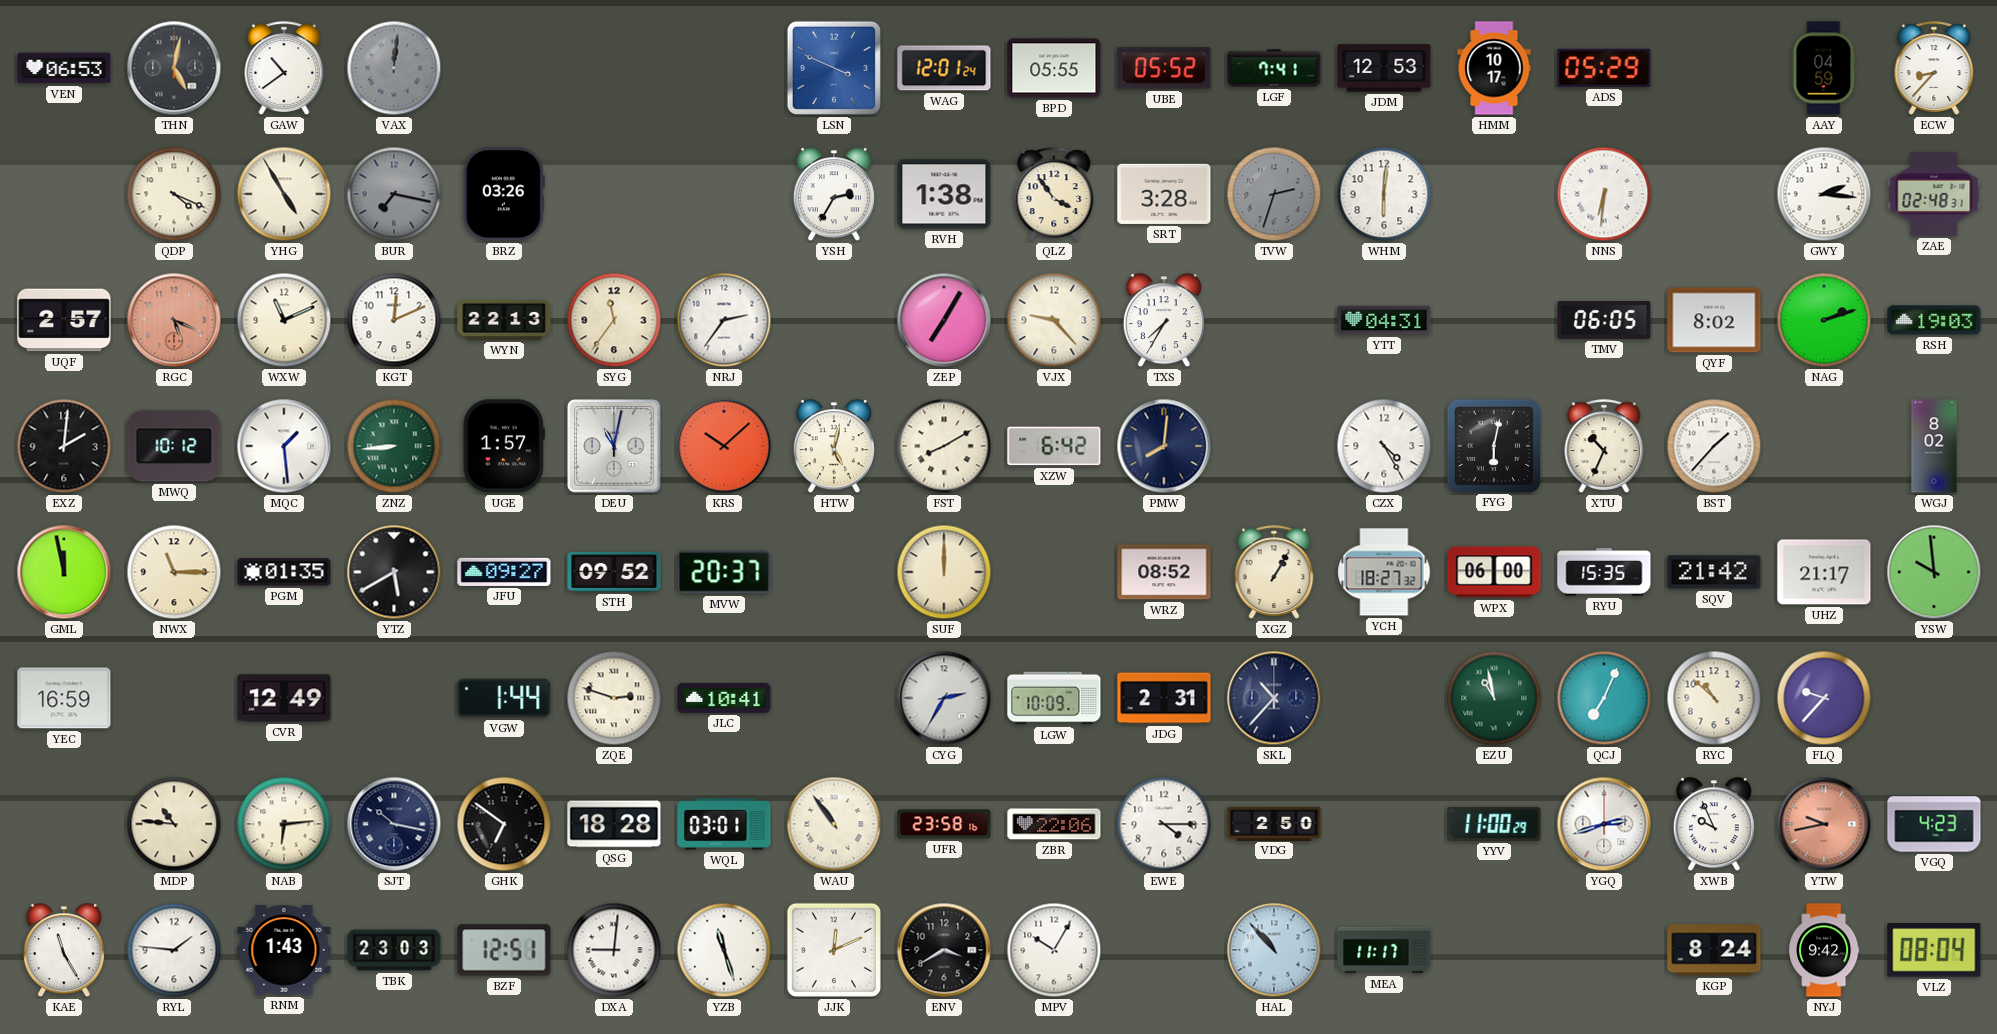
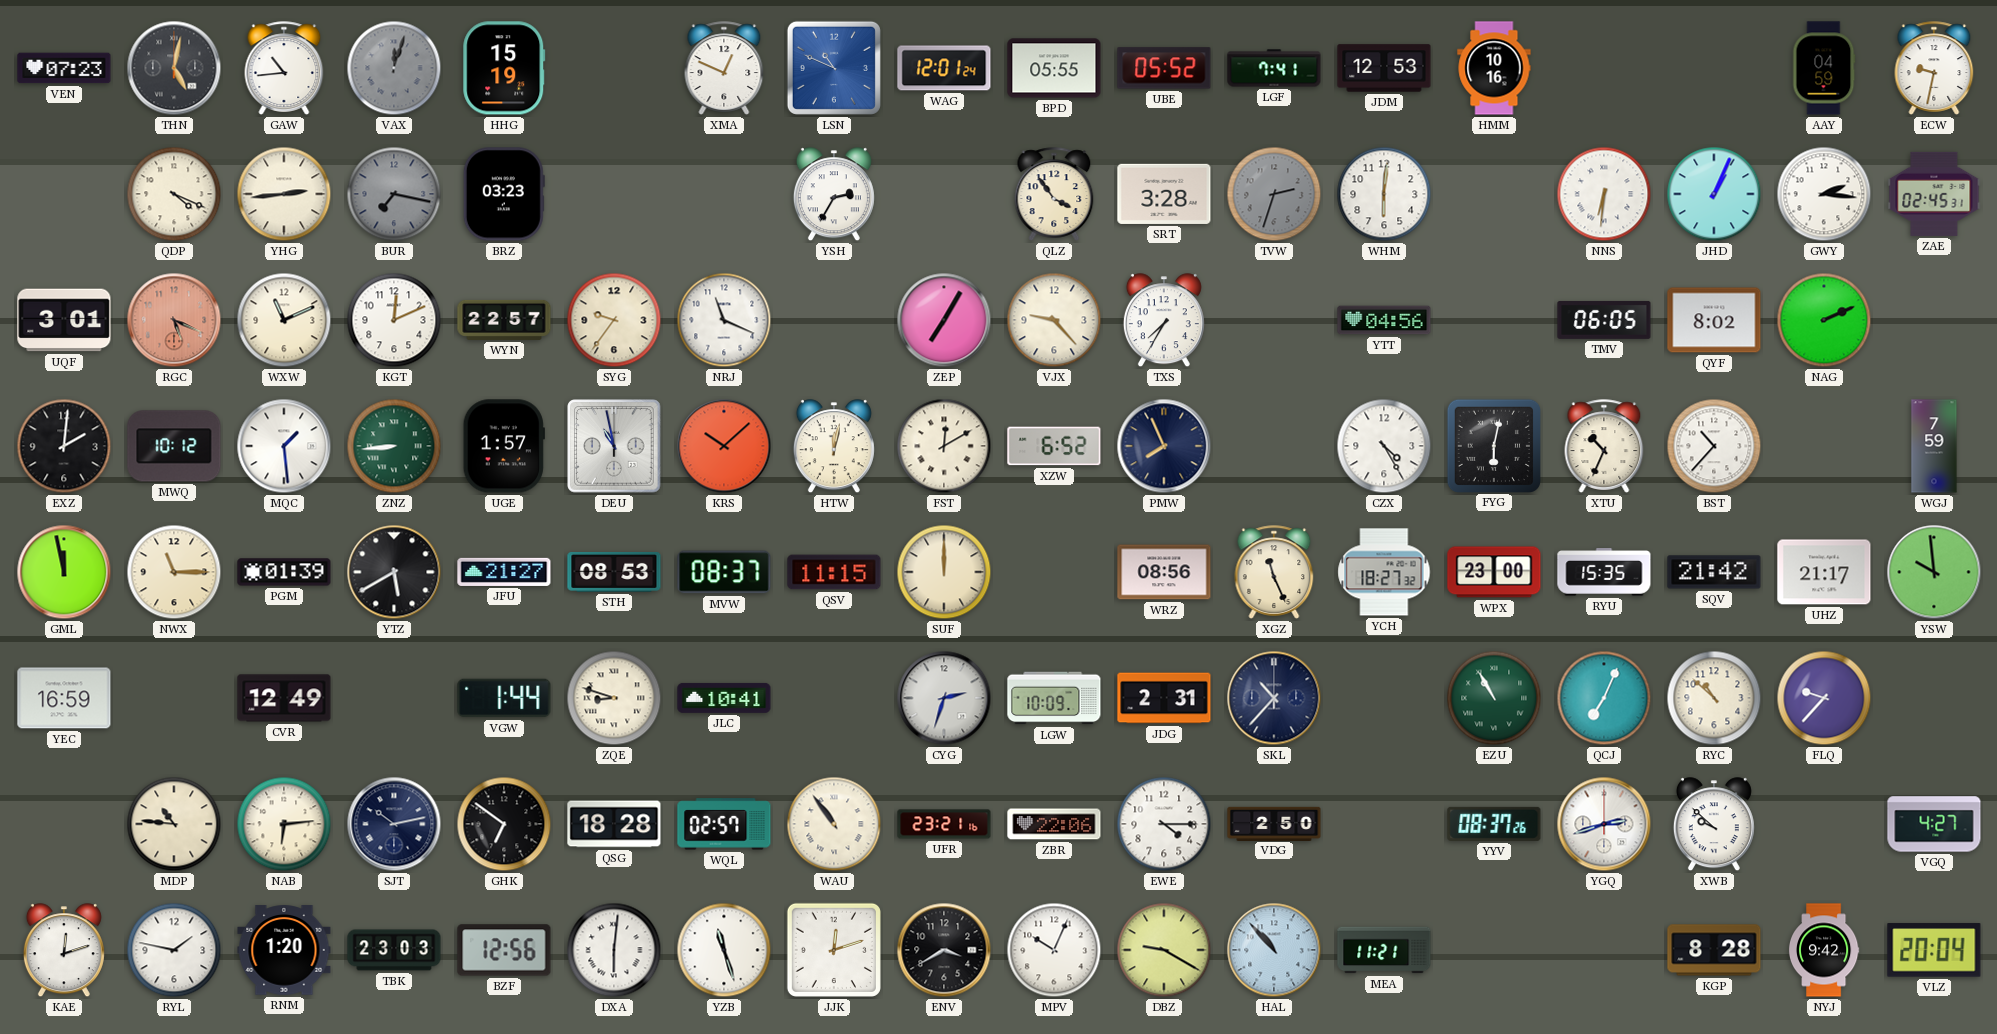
VEN: 06:53 -> 07:23 (64, 68)
GAW: 10:39 -> 10:44 (284, 68)
VAX: 12:01 -> 12:03 (394, 68)
HHG: none -> 15:19 (504, 68)
XMA: none -> 12:49 (724, 68)
LSN: 3:49 -> 10:49 (834, 68)
HMM: 10:17 -> 10:16 (1494, 68)
ADS: 05:29 -> none (1604, 68)
ECW: 8:37 -> 9:32 (1934, 68)
YHG: 4:55 -> 2:44 (284, 194)
BRZ: 03:26 -> 03:23 (504, 194)
RVH: 1:38 -> none (944, 194)
JHD: none -> 1:04 (1714, 194)
ZAE: 02:48 -> 02:45 (1934, 194)
UQF: 2:57 -> 3:01 (64, 320)
WYN: 22:13 -> 22:57 (504, 320)
SYG: 11:36 -> 9:36 (614, 320)
NRJ: 2:36 -> 11:19 (724, 320)
YTT: 04:31 -> 04:56 (1384, 320)
NAG: 2:12 -> 2:11 (1824, 320)
RSH: 19:03 -> none (1934, 320)
DEU: 11:02 -> 10:58 (614, 446)
HTW: 5:02 -> 12:02 (834, 447)
FST: 8:10 -> 12:10 (944, 446)
XZW: 6:42 -> 6:52 (1054, 446)
PMW: 8:01 -> 7:56 (1164, 446)
BST: 1:37 -> 10:37 (1714, 446)
WGJ: 8:02 -> 7:59 (1934, 446)
PGM: 01:35 -> 01:39 (284, 572)
JFU: 09:27 -> 21:27 (504, 572)
STH: 09:52 -> 08:53 (614, 572)
MVW: 20:37 -> 08:37 (724, 572)
QSV: none -> 11:15 (834, 572)
WRZ: 08:52 -> 08:56 (1164, 572)
XGZ: 1:05 -> 11:26 (1274, 572)
WPX: 06:00 -> 23:00 (1494, 572)
ZQE: 2:48 -> 8:48 (614, 698)
CYG: 2:35 -> 2:33 (944, 698)
EZU: 10:58 -> 10:55 (1494, 698)
SJT: 10:17 -> 10:13 (394, 824)
WQL: 03:01 -> 02:57 (724, 824)
UFR: 23:58 -> 23:21 (944, 824)
YYV: 11:00 -> 08:37 (1494, 824)
XWB: 9:56 -> 9:52 (1714, 825)
YTW: 9:43 -> none (1824, 824)
VGQ: 4:23 -> 4:27 (1934, 824)
KAE: 11:25 -> 12:12 (64, 951)
RYL: 1:46 -> 1:47 (174, 950)
RNM: 1:43 -> 1:20 (284, 950)
BZF: 12:51 -> 12:56 (504, 950)
DXA: 9:01 -> 6:01 (614, 950)
JJK: 12:11 -> 12:12 (834, 950)
MPV: 10:05 -> 10:04 (1054, 950)
DBZ: none -> 9:20 (1164, 950)
MEA: 11:17 -> 11:21 (1384, 950)
KGP: 8:24 -> 8:28 (1714, 950)
VLZ: 08:04 -> 20:04 (1934, 950)
